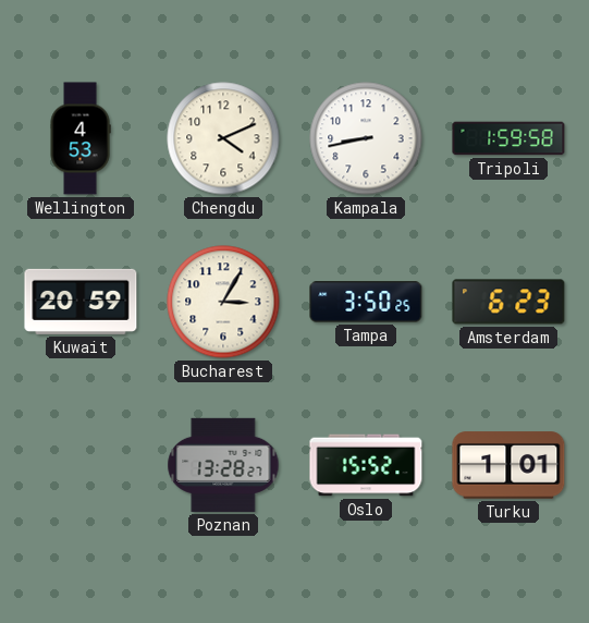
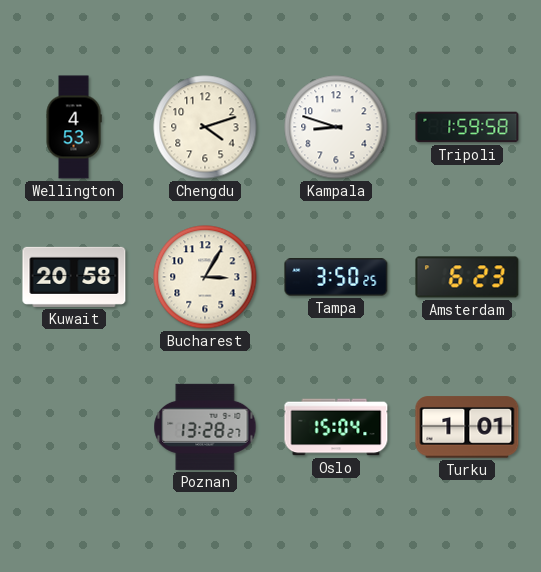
Chengdu: 4:11 -> 4:12 (205, 127)
Kampala: 8:43 -> 8:48 (336, 127)
Kuwait: 20:59 -> 20:58 (74, 277)
Oslo: 15:52 -> 15:04 (336, 427)
